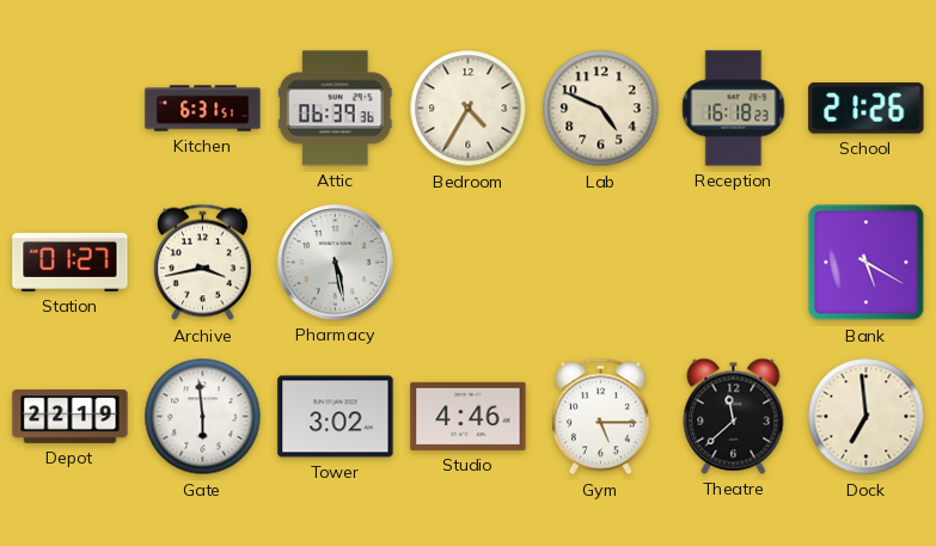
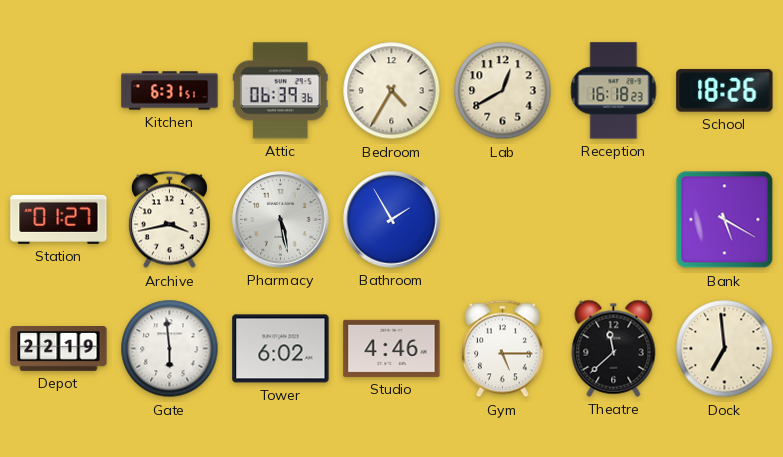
Lab: 4:49 -> 12:40 (503, 91)
School: 21:26 -> 18:26 (725, 91)
Bathroom: none -> 1:55 (392, 220)
Tower: 3:02 -> 6:02 (281, 349)
